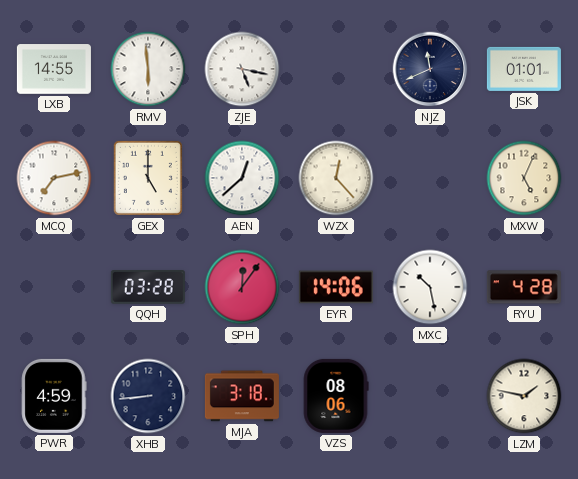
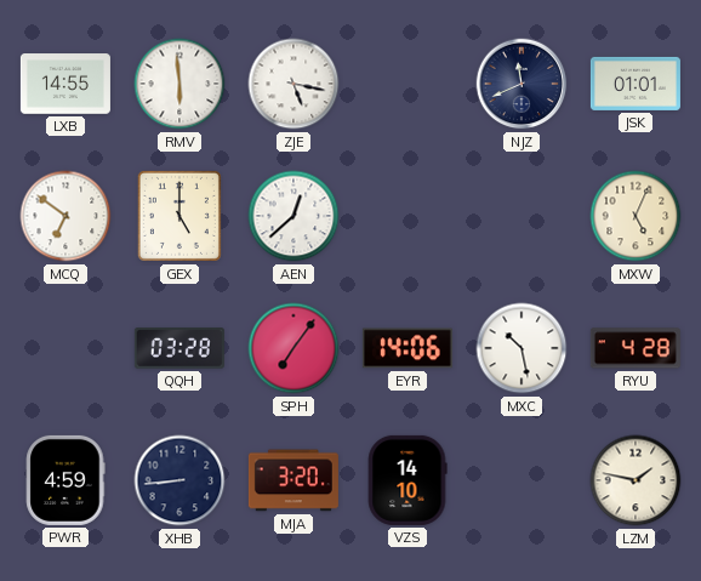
MCQ: 7:13 -> 6:51 (65, 216)
WZX: 12:23 -> none (336, 178)
SPH: 12:06 -> 7:06 (293, 348)
MJA: 3:18 -> 3:20 (293, 480)
VZS: 08:06 -> 14:10 (408, 480)
